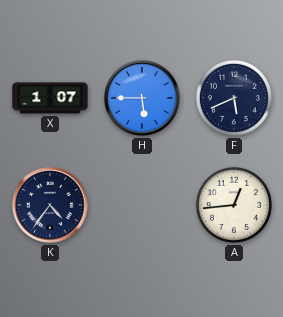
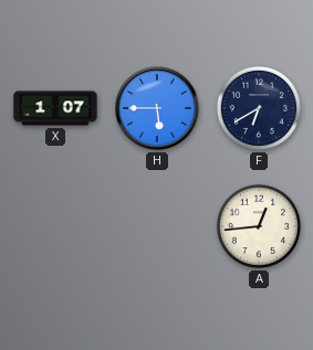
F: 5:41 -> 6:40 (259, 108)
K: 4:36 -> none (50, 205)
